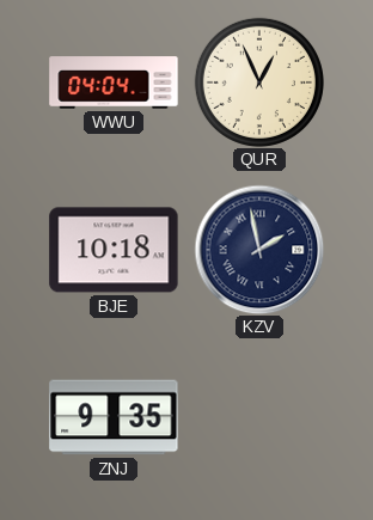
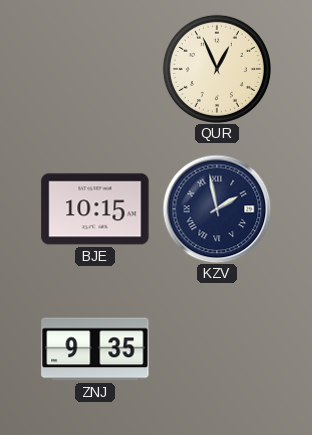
WWU: 04:04 -> none (114, 82)
BJE: 10:18 -> 10:15 (95, 209)
